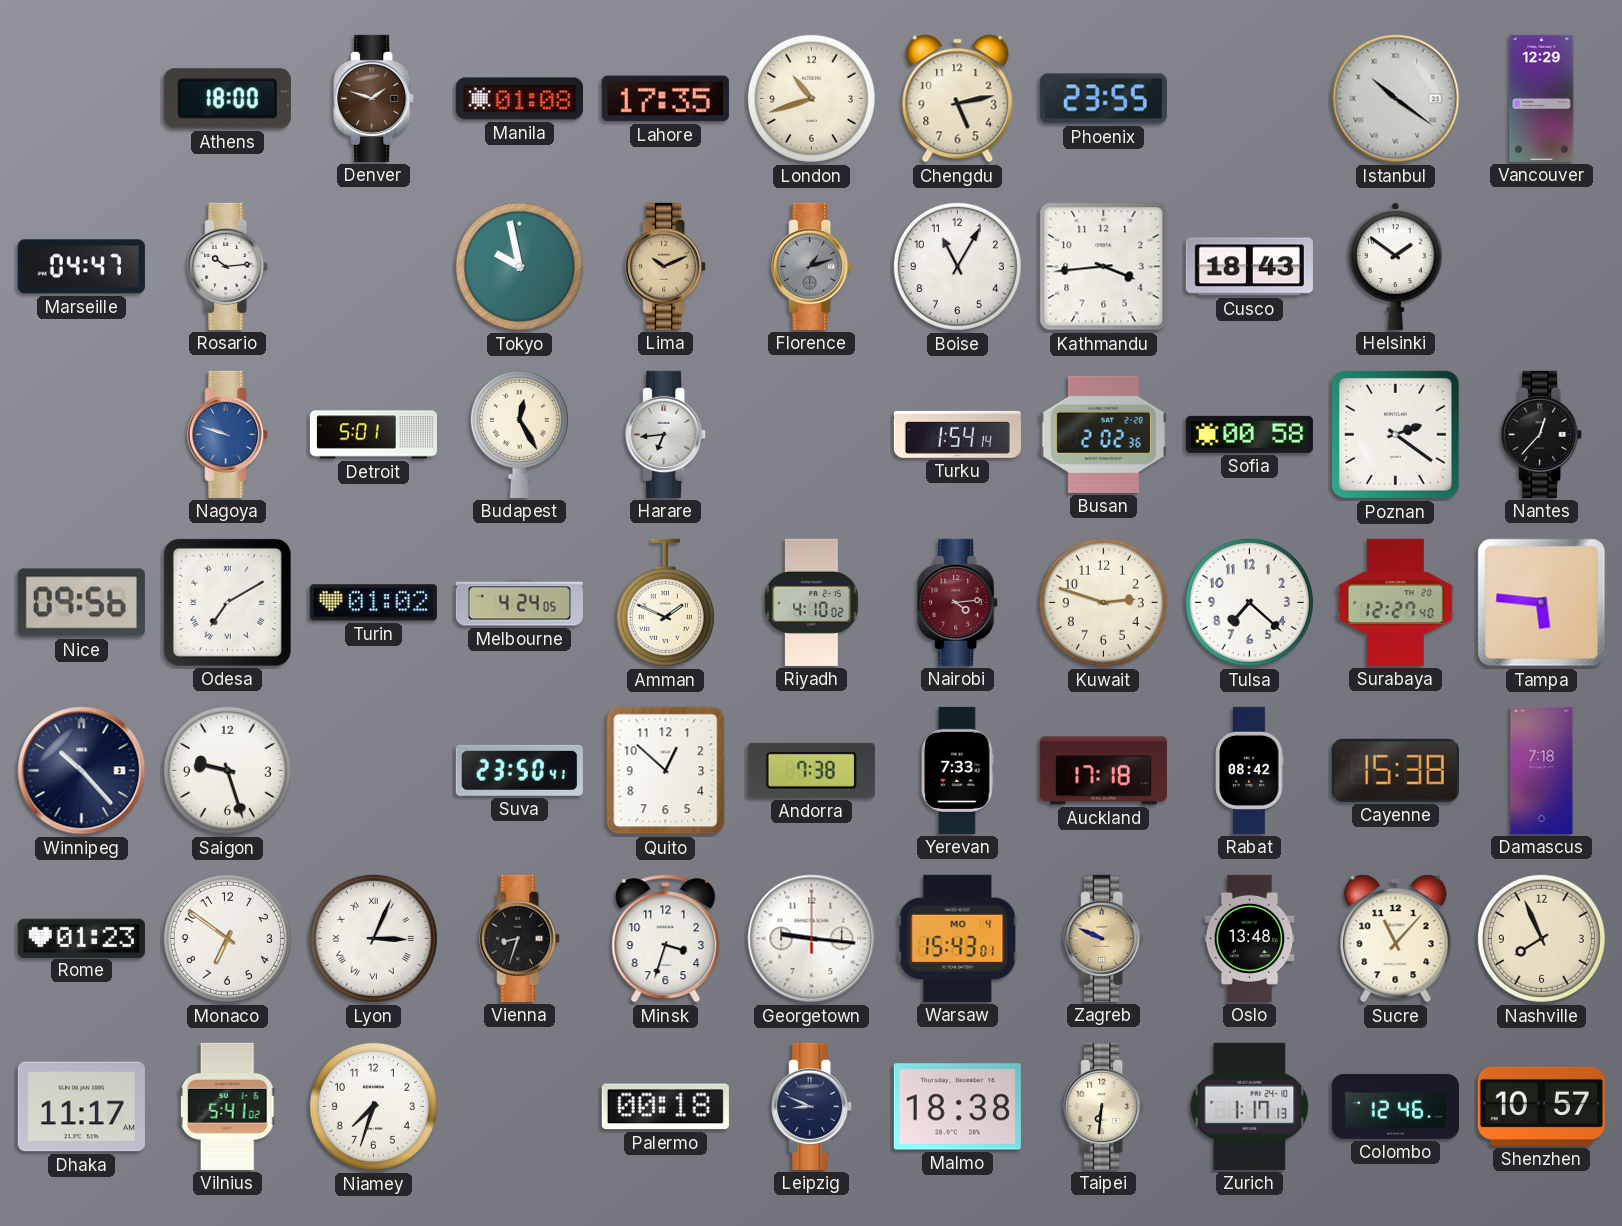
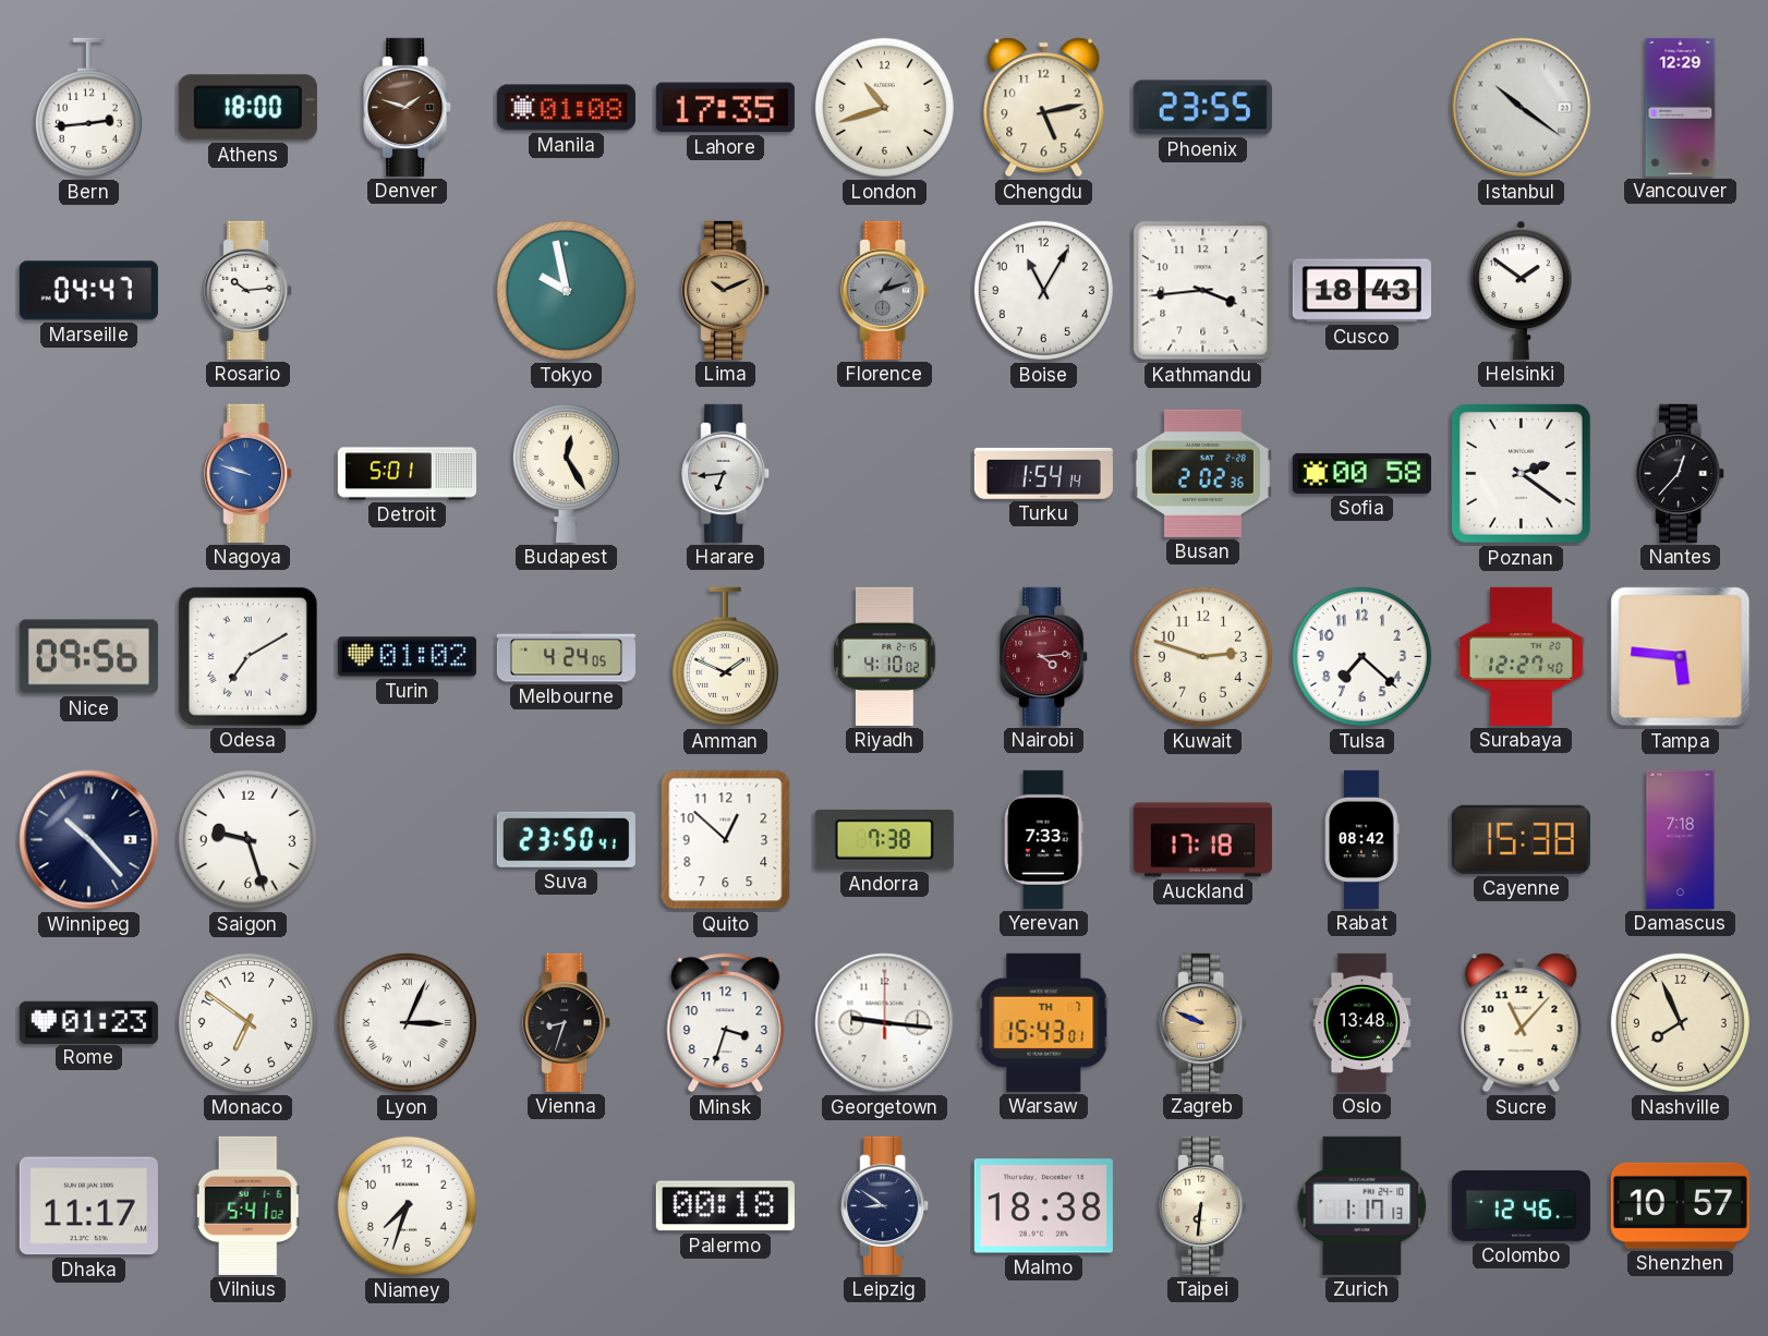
Bern: none -> 2:44 (88, 108)
Warsaw date: MO 4 -> TH 7 (1044, 1022)
Leipzig: 8:49 -> 8:51 (885, 1205)
